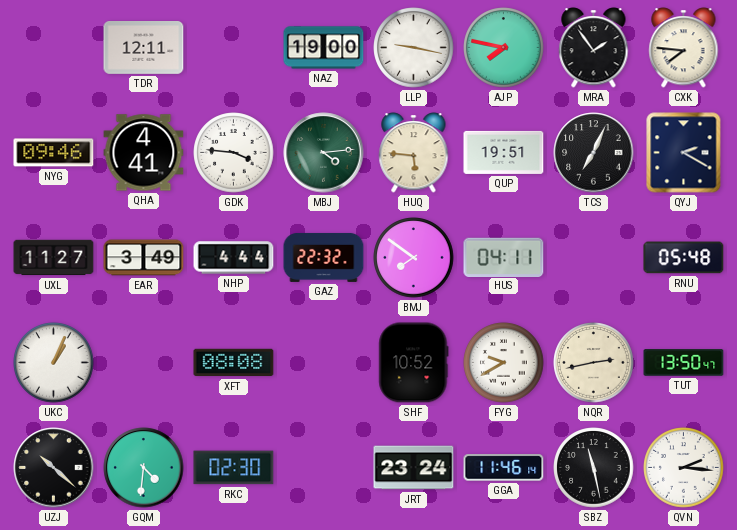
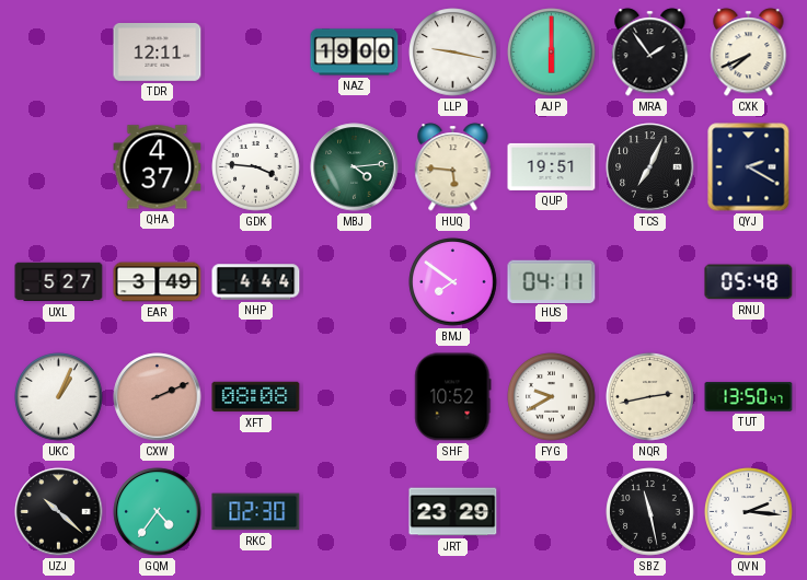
AJP: 7:47 -> 6:00 (552, 53)
CXK: 7:46 -> 7:41 (749, 53)
NYG: 09:46 -> none (54, 153)
QHA: 4:41 -> 4:37 (158, 167)
UXL: 11:27 -> 5:27 (59, 282)
GAZ: 22:32 -> none (324, 257)
CXW: none -> 2:11 (158, 397)
GQM: 4:31 -> 4:36 (158, 512)
JRT: 23:24 -> 23:29 (453, 512)
GGA: 11:46 -> none (504, 468)
